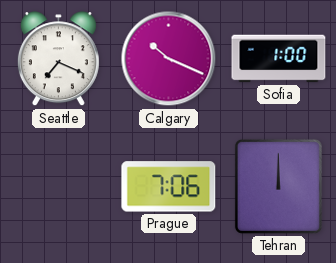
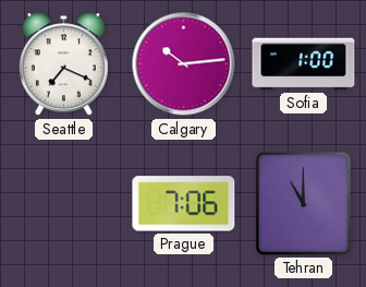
Calgary: 10:19 -> 10:14 (184, 64)
Tehran: 12:00 -> 11:00 (303, 203)
